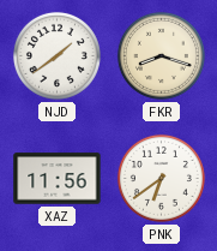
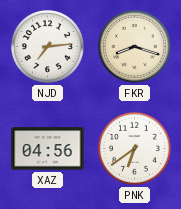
NJD: 1:39 -> 7:14 (47, 46)
XAZ: 11:56 -> 04:56 (48, 149)
